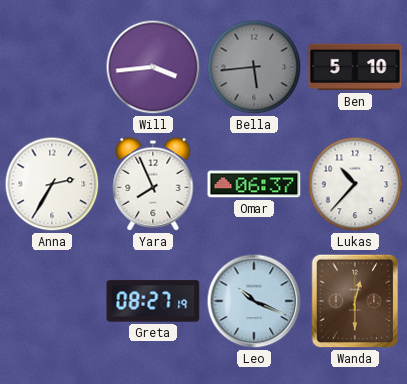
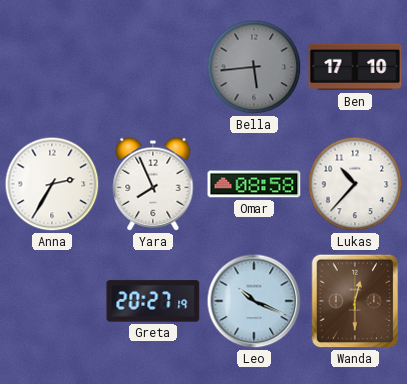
Will: 3:44 -> none (153, 67)
Ben: 5:10 -> 17:10 (355, 67)
Omar: 06:37 -> 08:58 (254, 184)
Greta: 08:27 -> 20:27 (153, 301)
